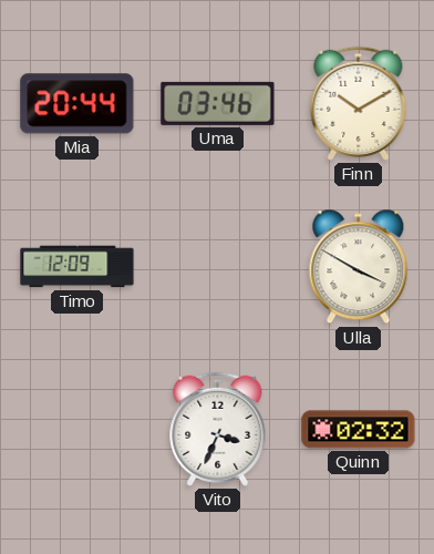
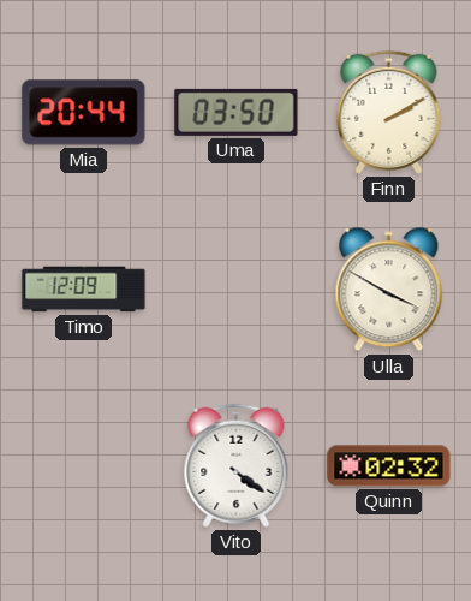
Uma: 03:46 -> 03:50 (237, 112)
Finn: 10:10 -> 2:10 (389, 112)
Vito: 3:34 -> 4:21 (237, 465)
